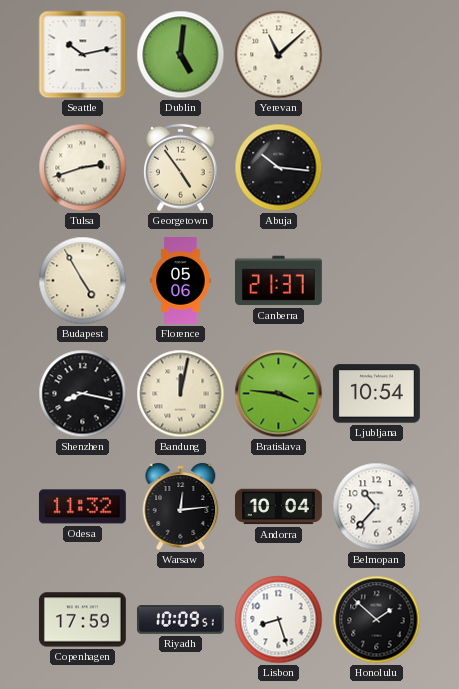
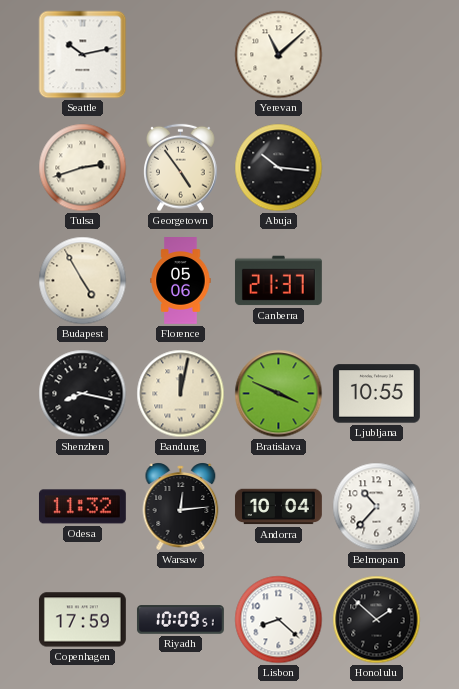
Dublin: 5:01 -> none (181, 55)
Bratislava: 3:46 -> 3:49 (279, 394)
Ljubljana: 10:54 -> 10:55 (376, 394)
Lisbon: 8:27 -> 8:22 (279, 620)
